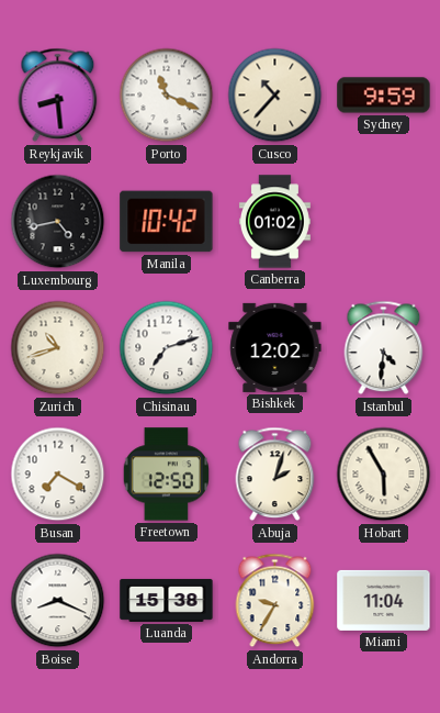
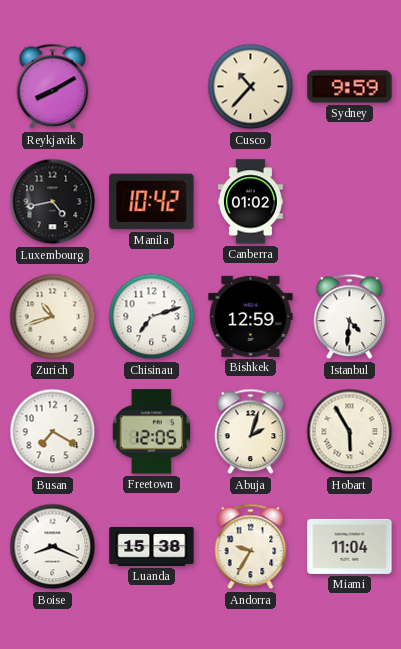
Reykjavik: 8:29 -> 8:10 (53, 87)
Porto: 11:19 -> none (167, 96)
Bishkek: 12:02 -> 12:59 (251, 316)
Freetown: 12:50 -> 12:05 (151, 432)
